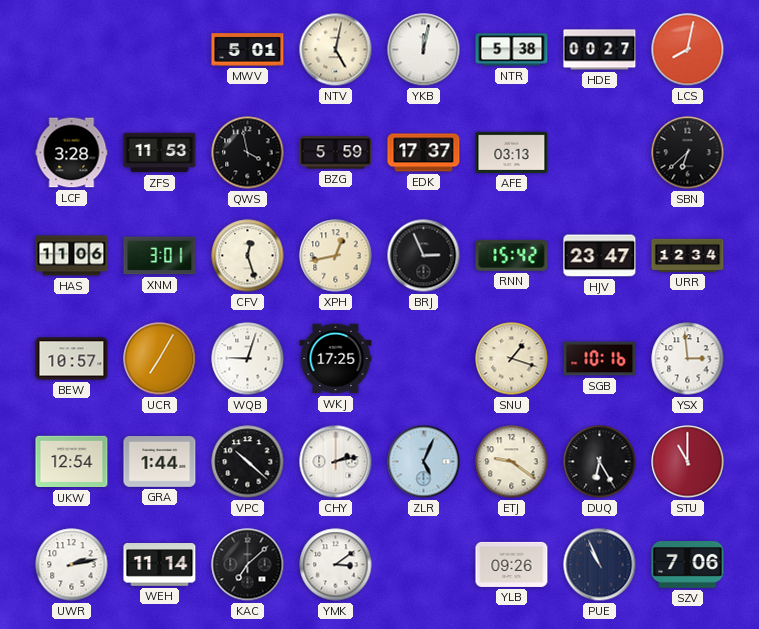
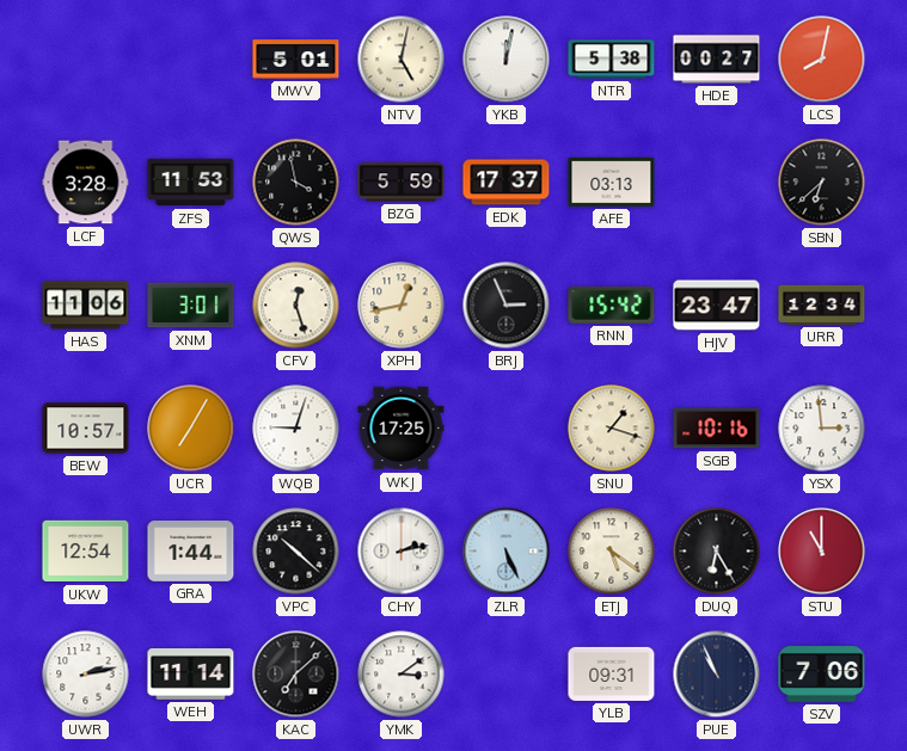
ZLR: 5:04 -> 5:26 (507, 552)
ETJ: 9:21 -> 5:21 (612, 552)
YLB: 09:26 -> 09:31 (612, 673)
